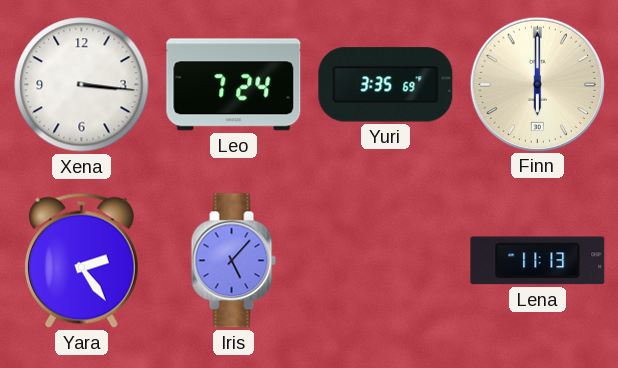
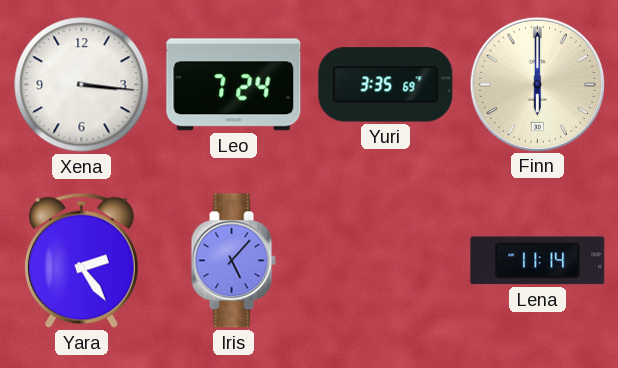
Lena: 11:13 -> 11:14 (538, 261)
